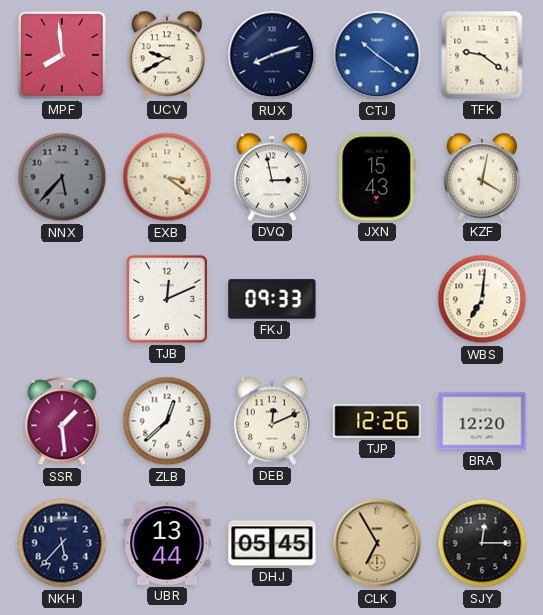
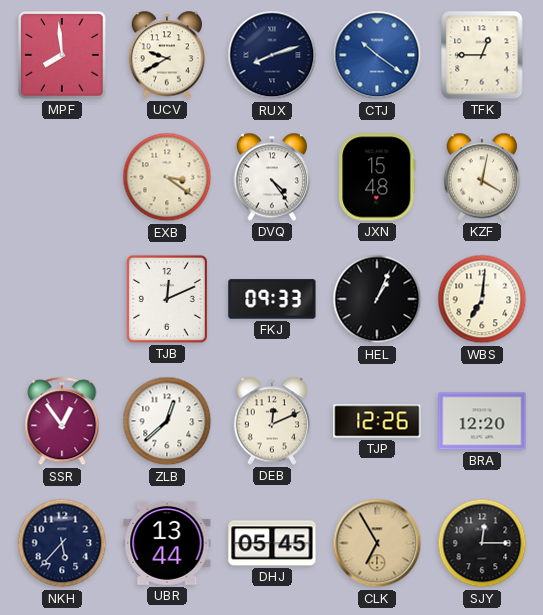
TFK: 9:21 -> 12:45 (482, 55)
NNX: 5:37 -> none (62, 177)
DVQ: 2:58 -> 4:24 (271, 177)
JXN: 15:43 -> 15:48 (377, 177)
HEL: none -> 1:04 (377, 299)
SSR: 1:29 -> 12:54 (62, 422)
